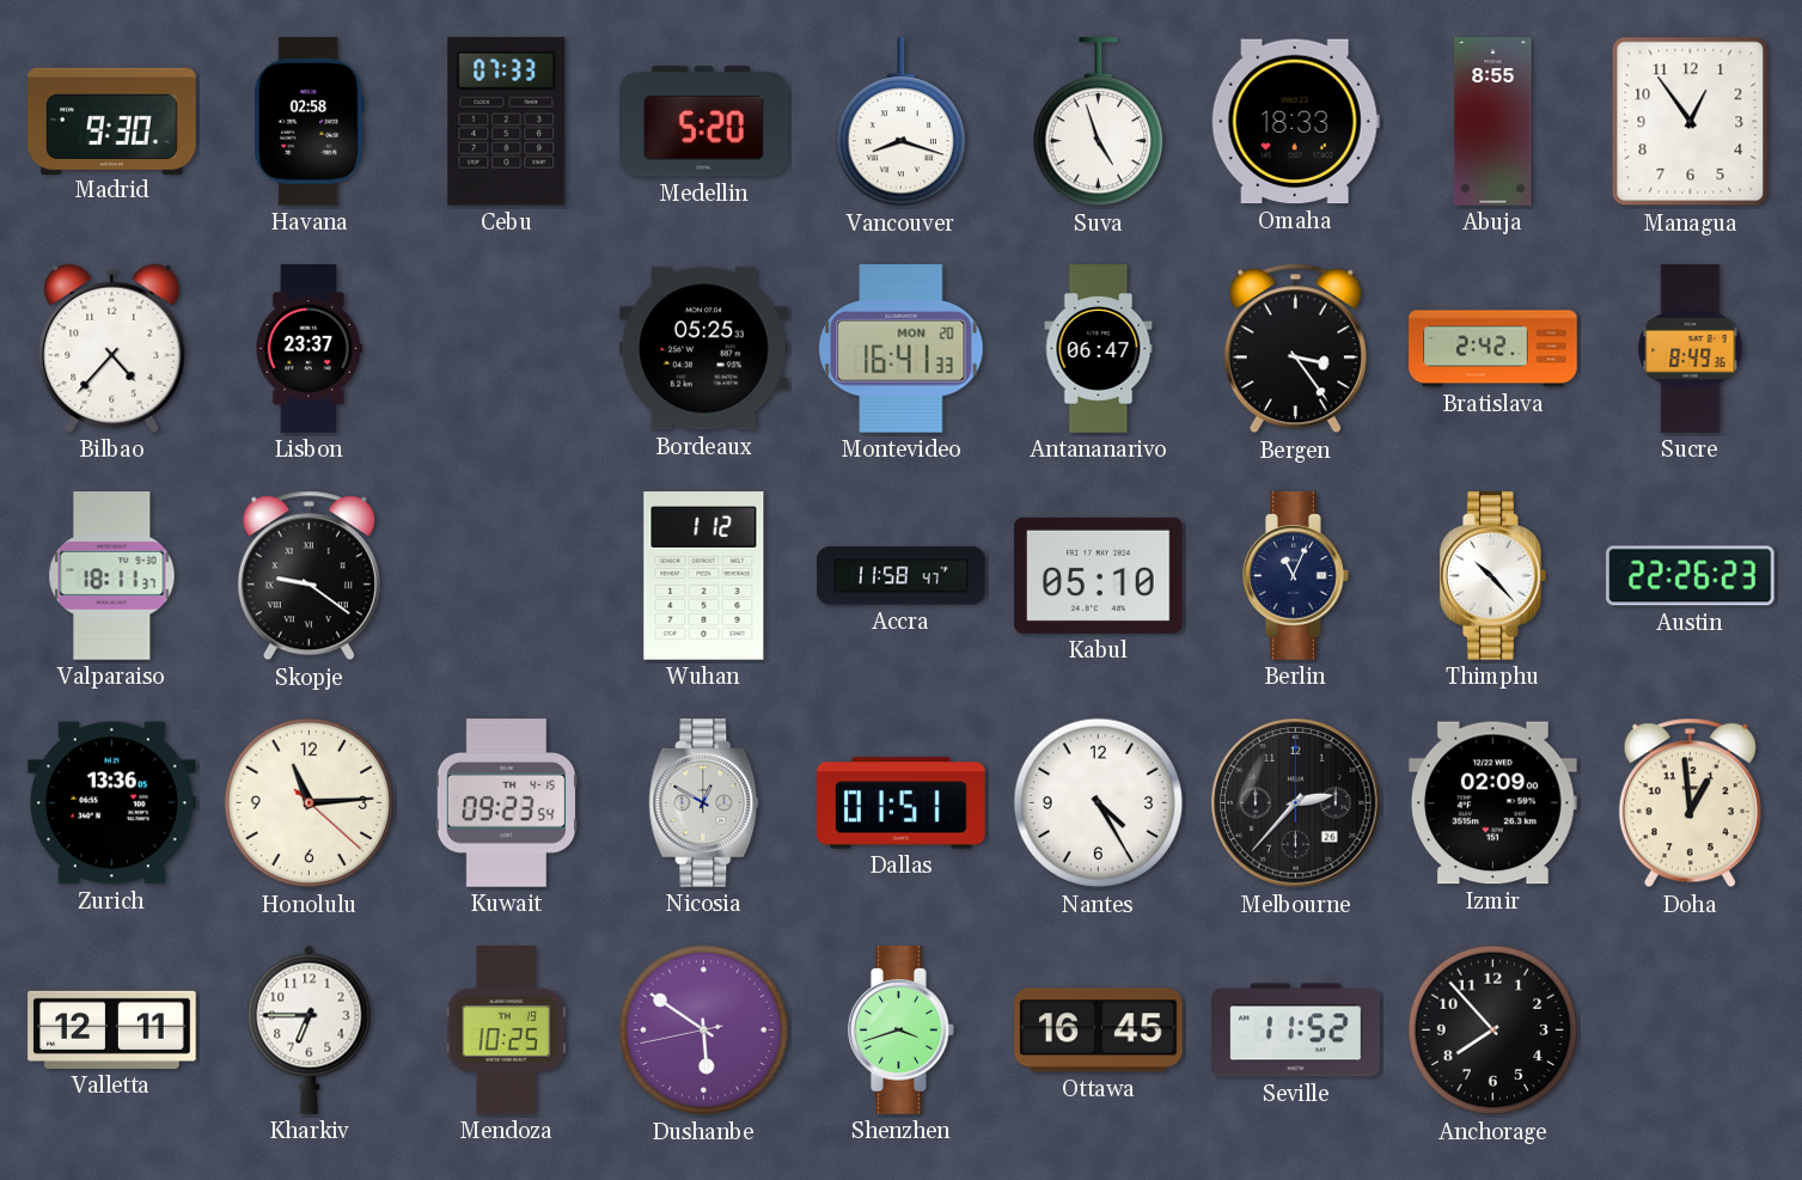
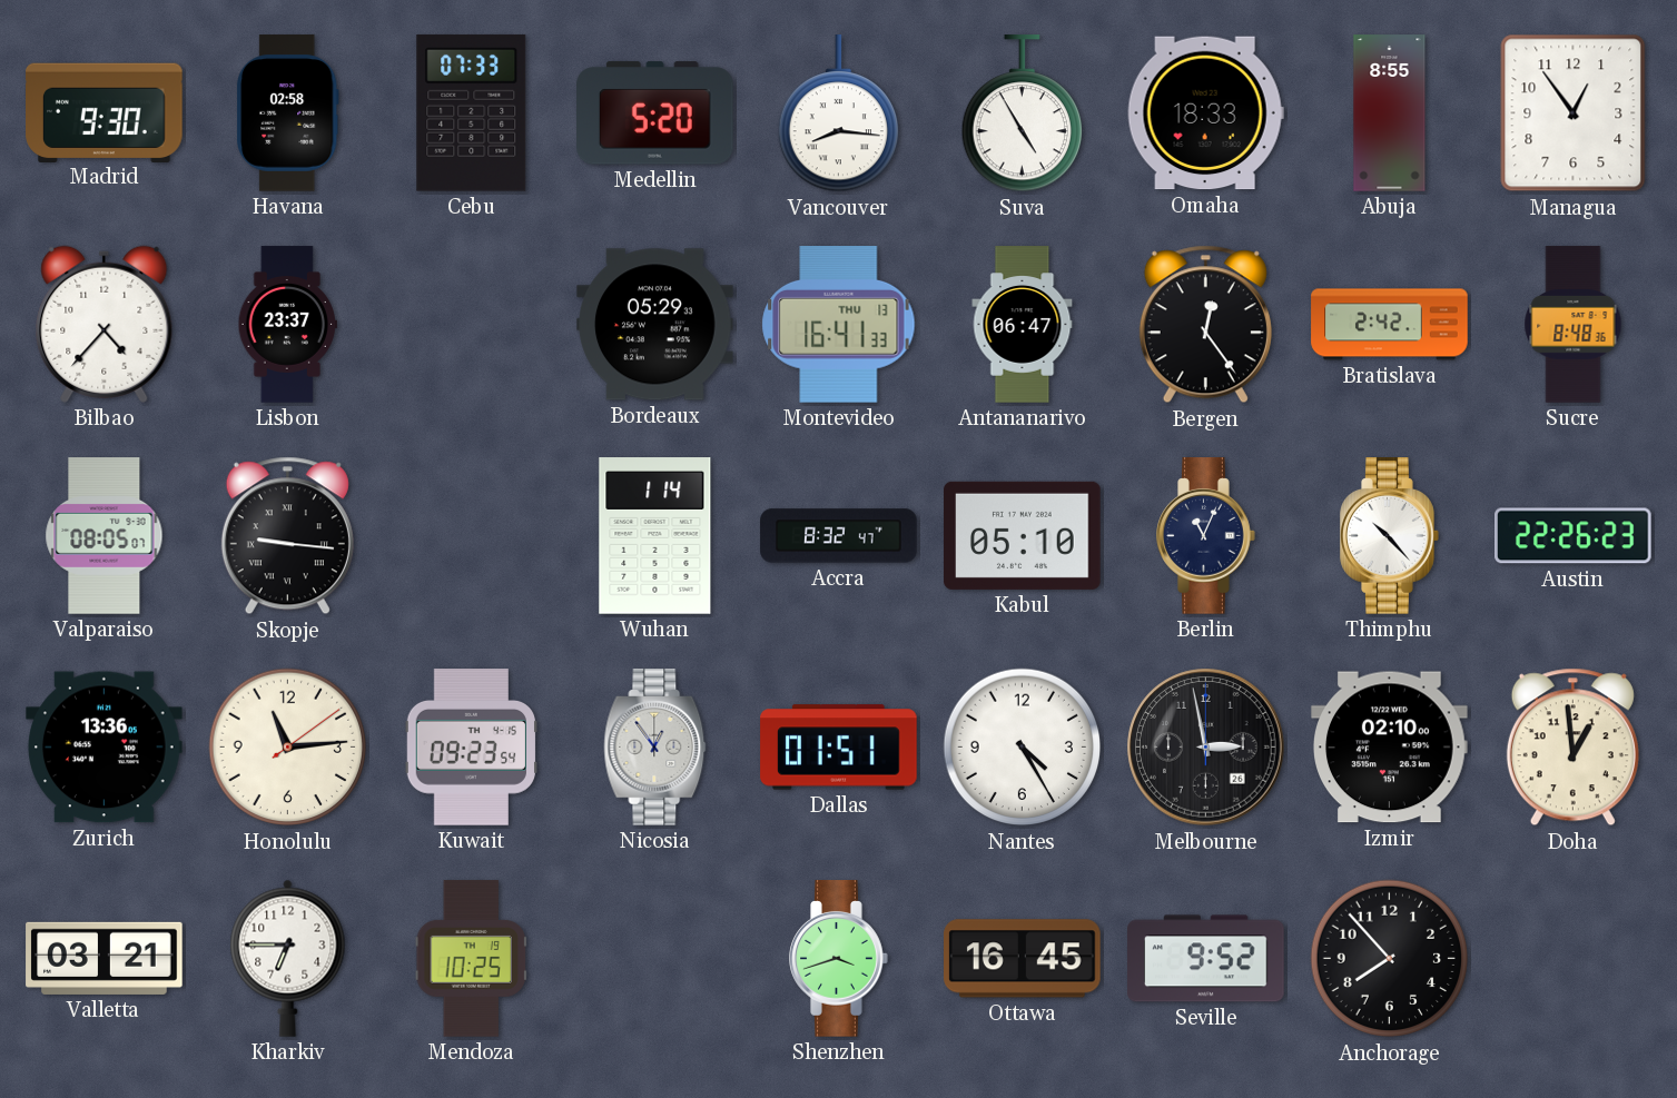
Vancouver: 8:18 -> 8:16 (838, 113)
Suva: 4:57 -> 4:55 (1022, 113)
Bordeaux: 05:25 -> 05:29 (655, 325)
Montevideo date: MON 20 -> THU 13 (839, 325)
Bergen: 3:24 -> 12:24 (1205, 325)
Sucre: 8:49 -> 8:48 (1574, 325)
Valparaiso: 18:11 -> 08:05 (105, 536)
Skopje: 9:21 -> 9:16 (287, 536)
Wuhan: 1:12 -> 1:14 (655, 536)
Accra: 11:58 -> 8:32 (839, 536)
Honolulu: 11:14:22 -> 11:14:09 (288, 748)
Nicosia: 12:50 -> 12:54 (655, 748)
Melbourne: 2:37 -> 2:58 (1206, 748)
Izmir: 02:09 -> 02:10 (1390, 748)
Valletta: 12:11 -> 03:21 (105, 958)
Dushanbe: 5:50 -> none (704, 1031)
Seville: 11:52 -> 9:52 (1206, 959)
